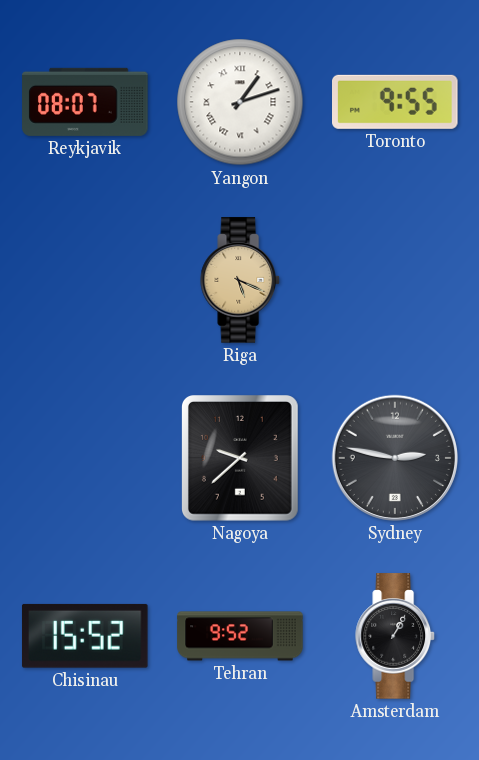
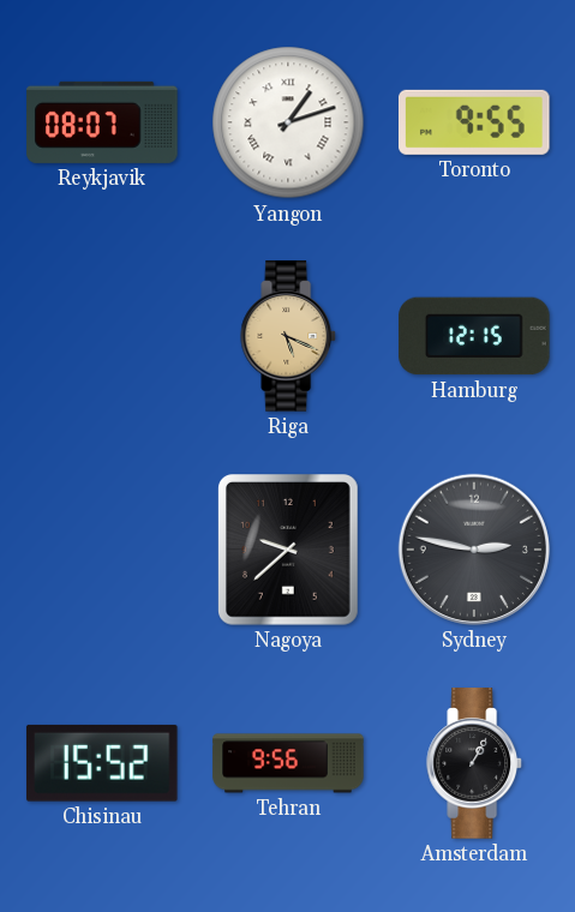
Hamburg: none -> 12:15 (474, 336)
Tehran: 9:52 -> 9:56 (288, 763)
